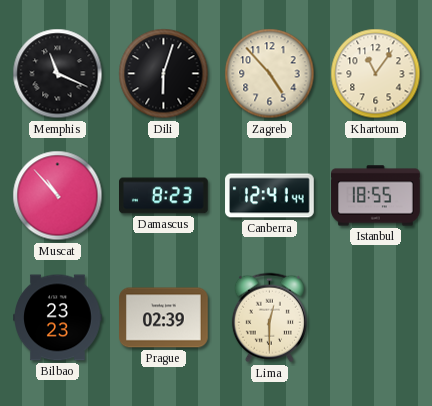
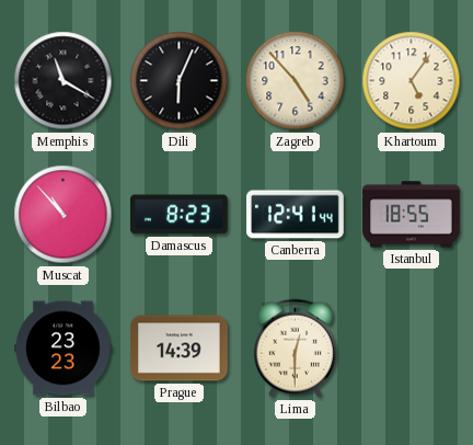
Memphis: 11:19 -> 11:20 (64, 81)
Dili: 6:03 -> 6:04 (180, 81)
Khartoum: 11:06 -> 5:06 (412, 81)
Prague: 02:39 -> 14:39 (180, 349)
